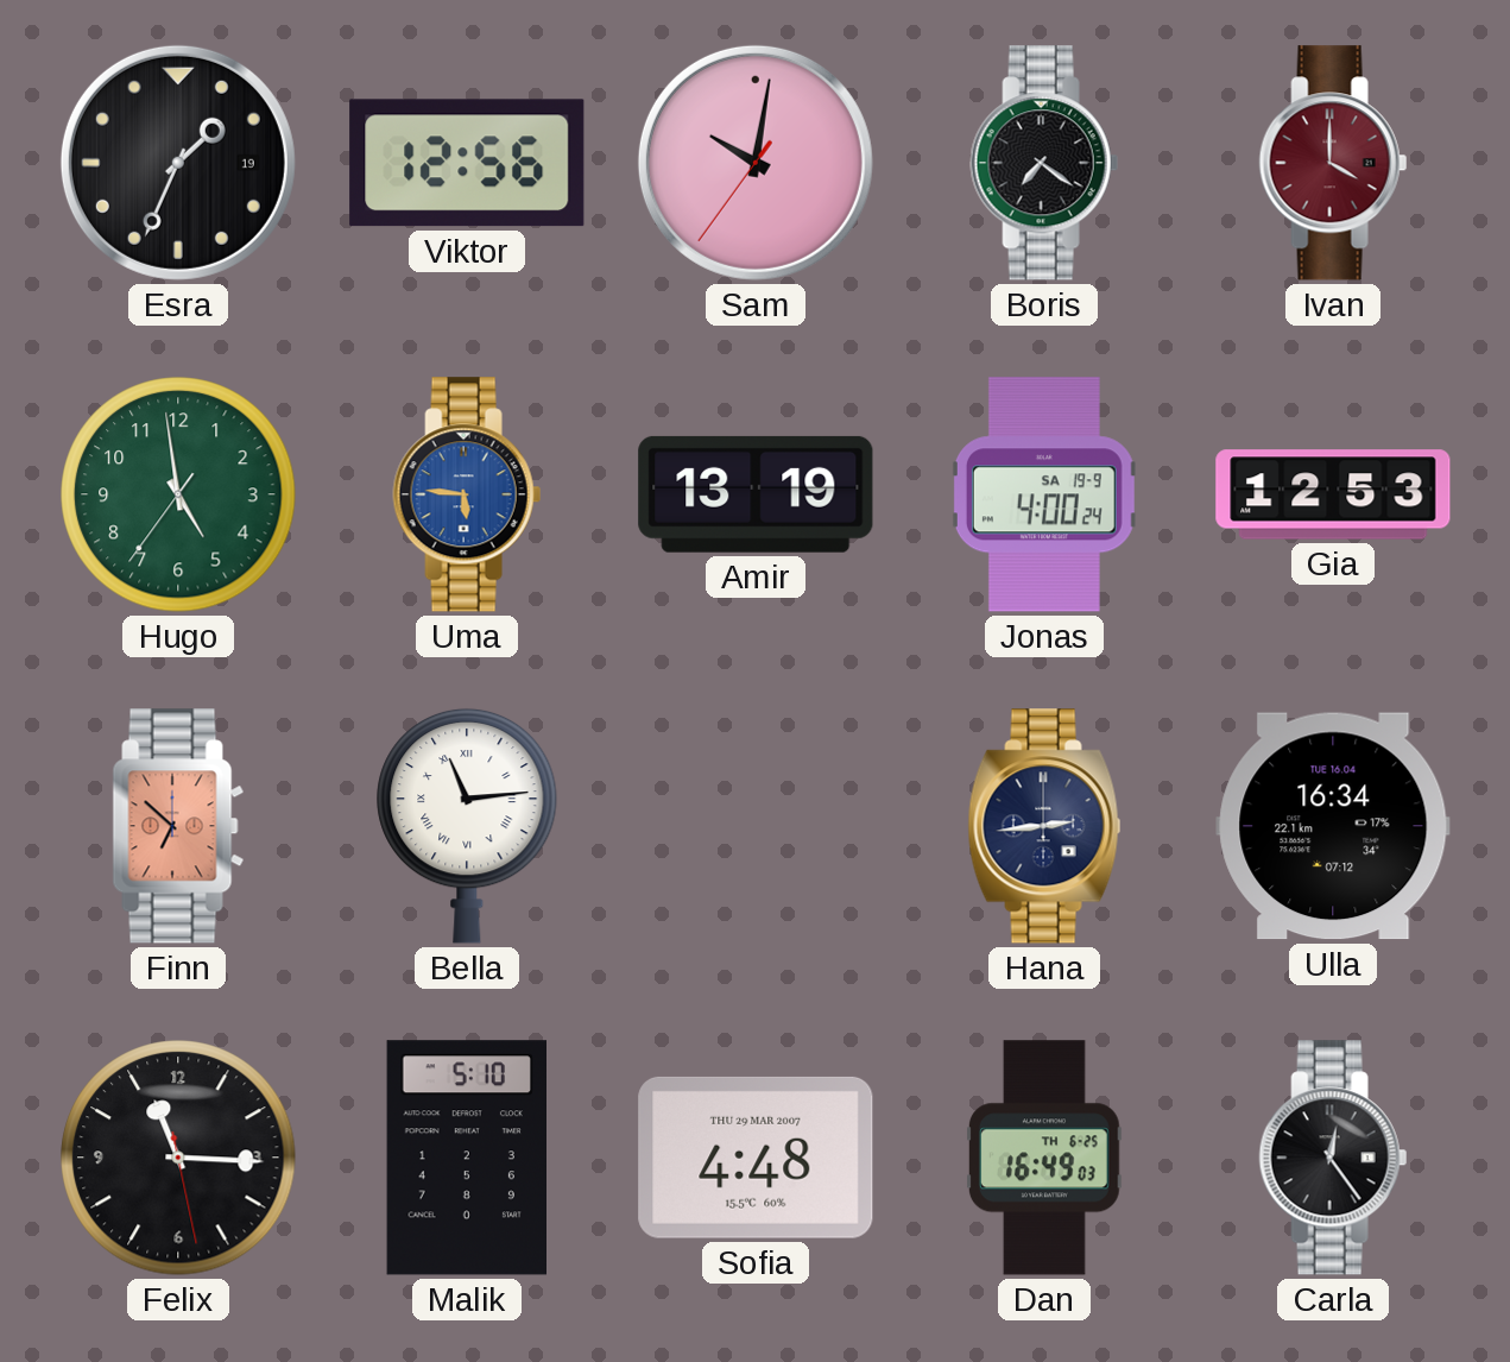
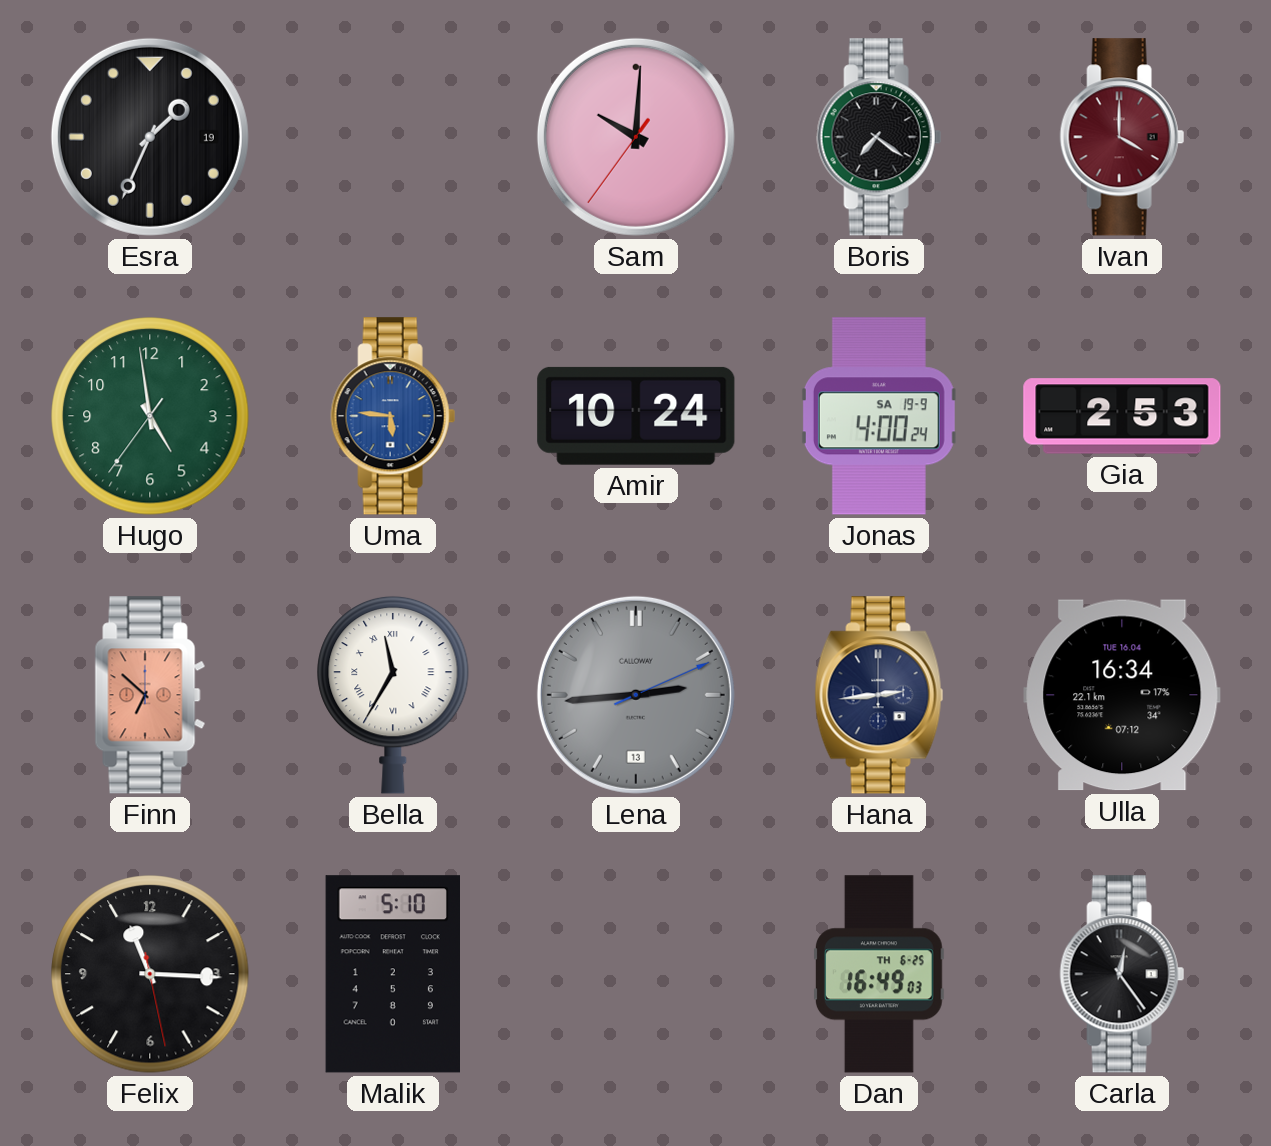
Viktor: 12:56 -> none (467, 163)
Sam: 10:01 -> 10:00 (636, 137)
Amir: 13:19 -> 10:24 (636, 416)
Gia: 12:53 -> 2:53 (1122, 416)
Bella: 11:14 -> 11:35 (393, 695)
Lena: none -> 2:44 (636, 695)
Sofia: 4:48 -> none (756, 1158)
